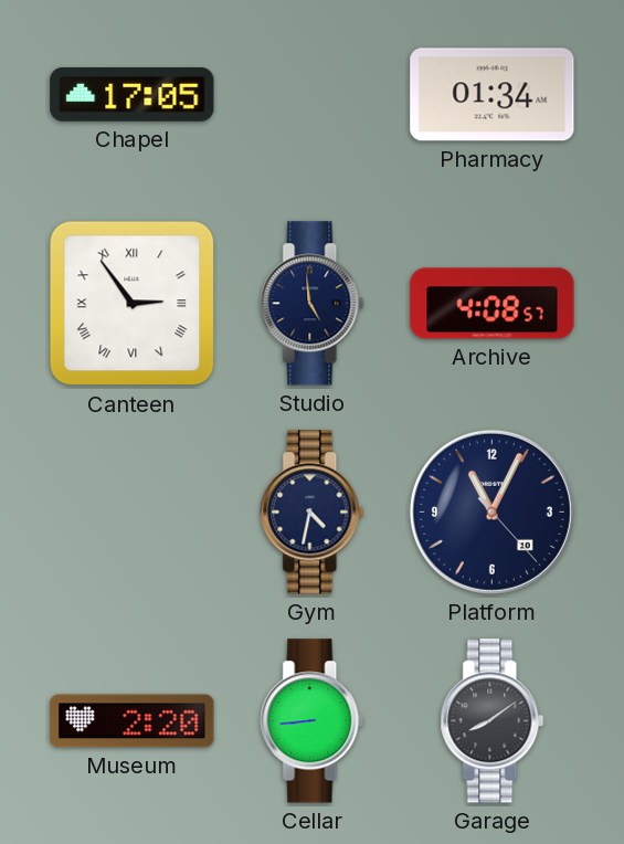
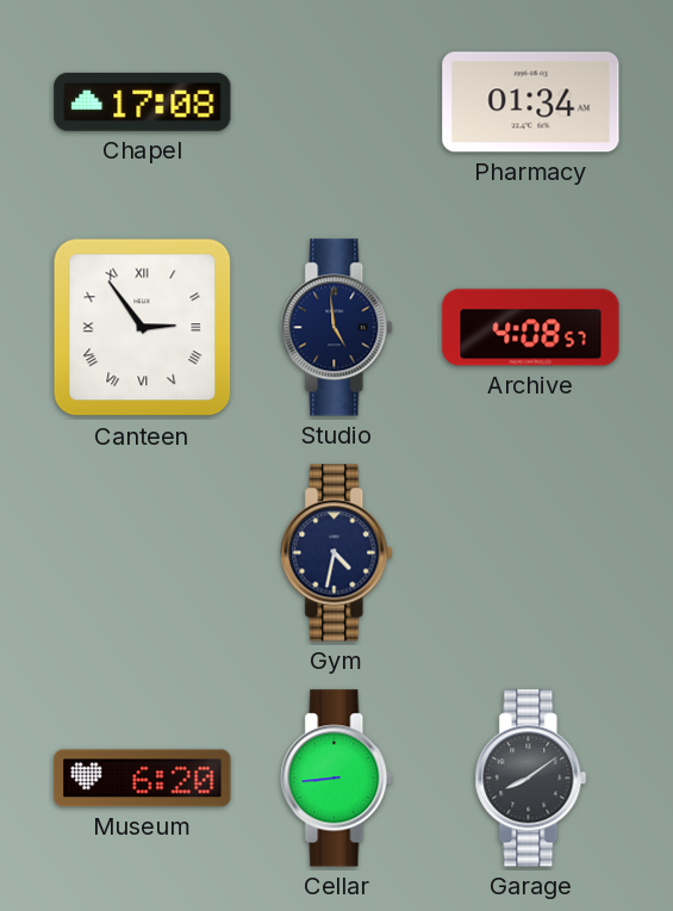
Chapel: 17:05 -> 17:08 (143, 101)
Platform: 11:04 -> none (491, 511)
Museum: 2:20 -> 6:20 (143, 779)
